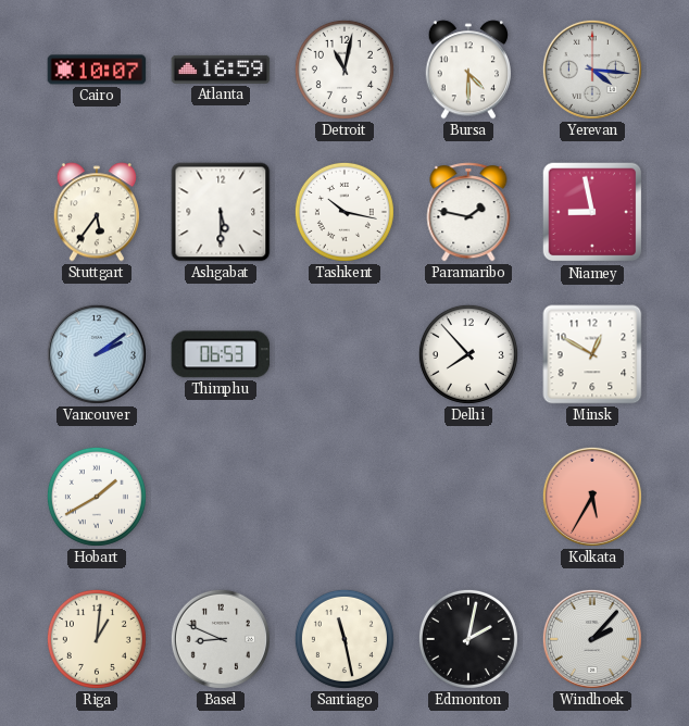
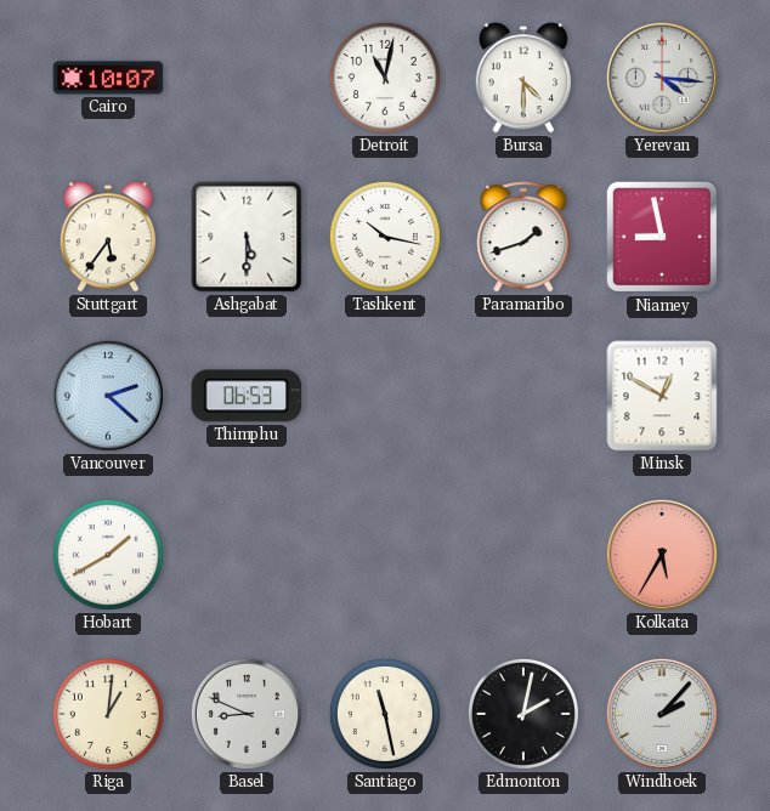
Atlanta: 16:59 -> none (221, 70)
Paramaribo: 1:47 -> 1:42 (523, 237)
Vancouver: 2:09 -> 2:22 (108, 396)
Delhi: 7:53 -> none (468, 354)
